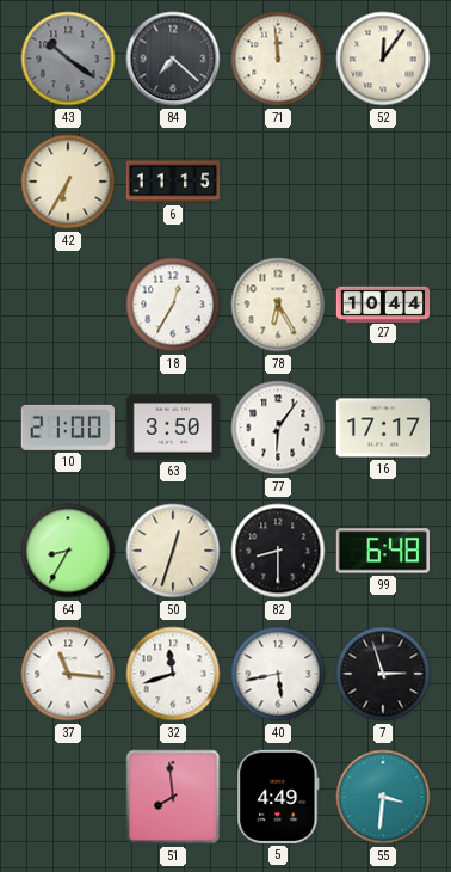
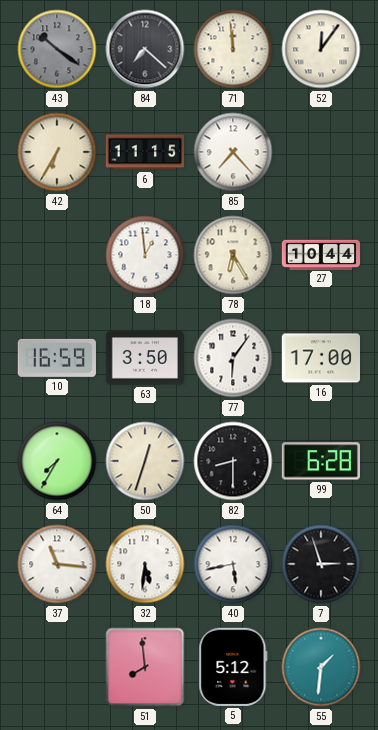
85: none -> 7:23 (233, 152)
18: 12:35 -> 12:59 (145, 255)
10: 21:00 -> 16:59 (57, 358)
16: 17:17 -> 17:00 (320, 358)
64: 8:35 -> 7:35 (57, 461)
99: 6:48 -> 6:28 (321, 461)
32: 11:42 -> 5:31 (145, 564)
5: 4:49 -> 5:12 (233, 667)
55: 3:31 -> 1:31 (321, 667)
